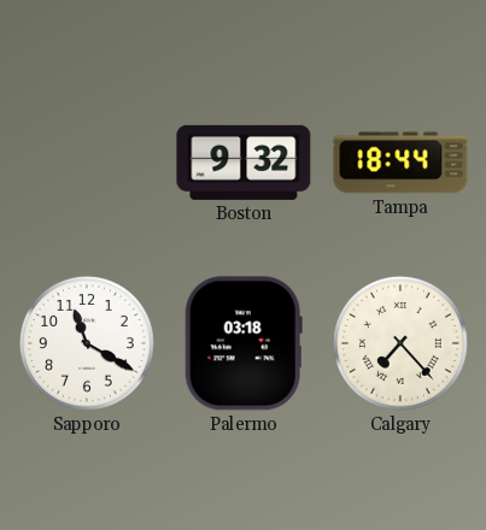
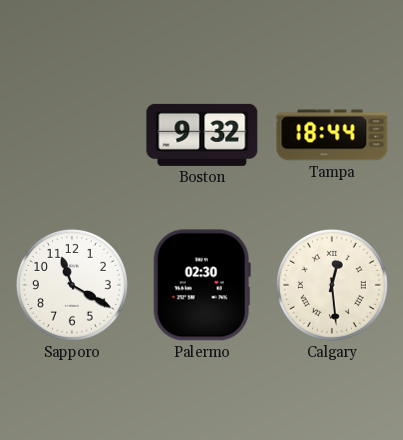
Palermo: 03:18 -> 02:30 (202, 285)
Calgary: 7:23 -> 12:29 (332, 285)
